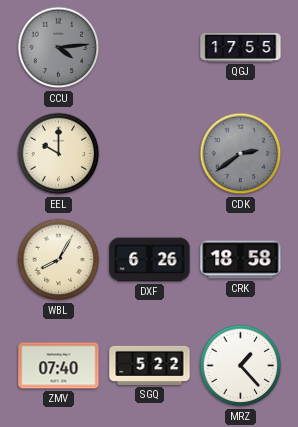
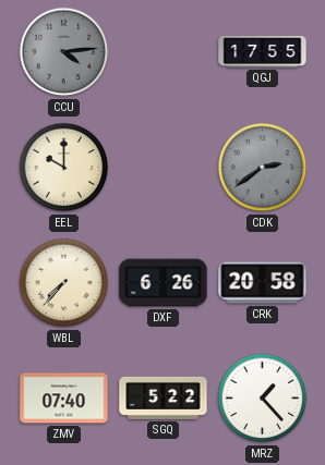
WBL: 8:05 -> 7:37 (64, 283)
CRK: 18:58 -> 20:58 (263, 283)
